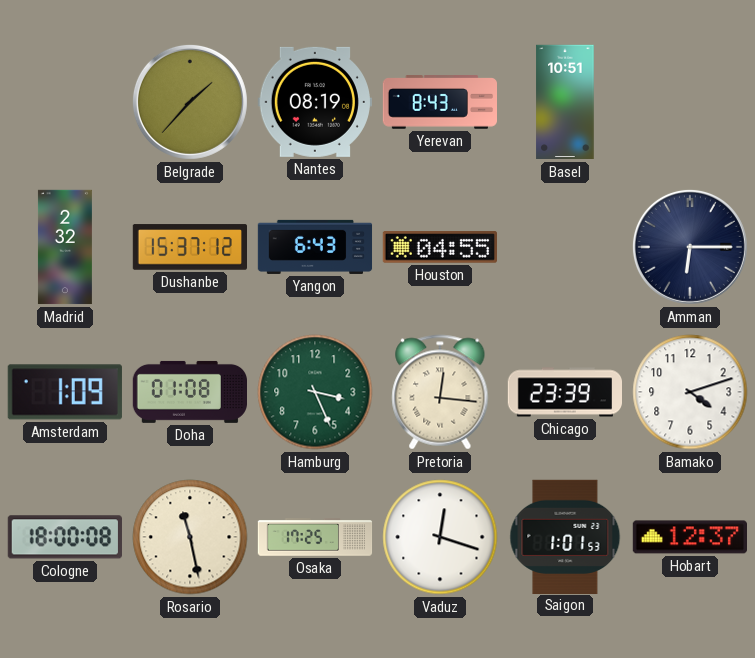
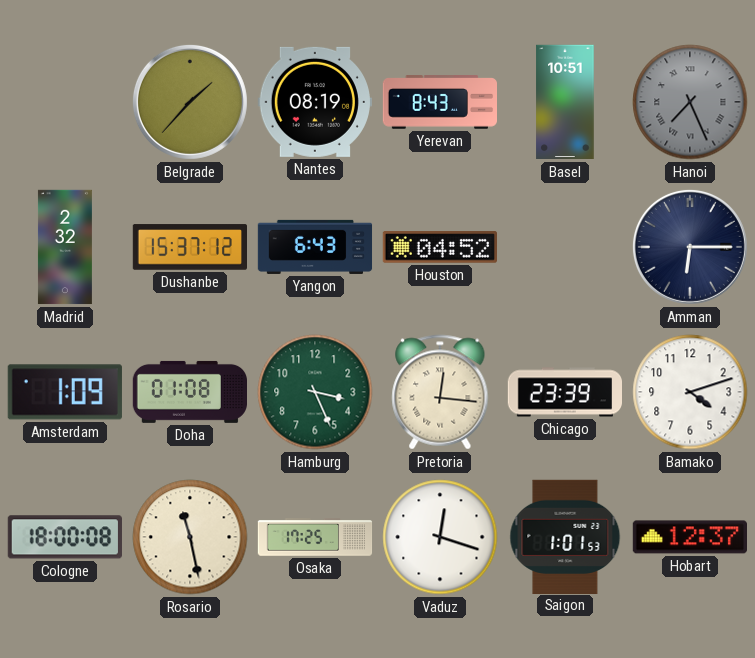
Hanoi: none -> 7:26 (690, 102)
Houston: 04:55 -> 04:52 (439, 247)
